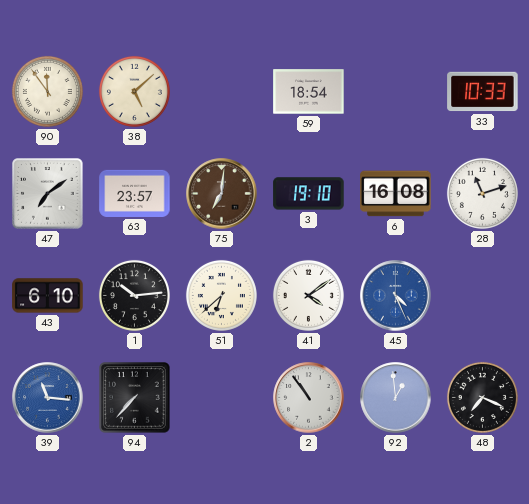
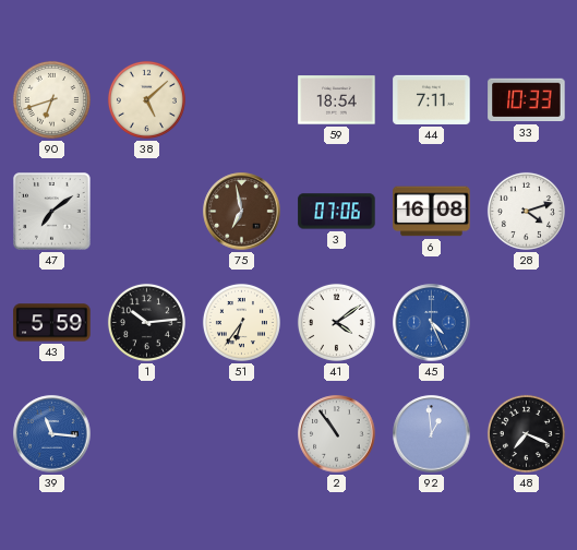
90: 11:54 -> 6:42 (51, 99)
44: none -> 7:11 (432, 99)
63: 23:57 -> none (135, 193)
75: 7:01 -> 6:58 (242, 212)
3: 19:10 -> 07:06 (337, 212)
28: 11:12 -> 4:12 (526, 211)
43: 6:10 -> 5:59 (52, 323)
51: 6:38 -> 6:36 (241, 322)
94: 7:37 -> none (135, 398)
